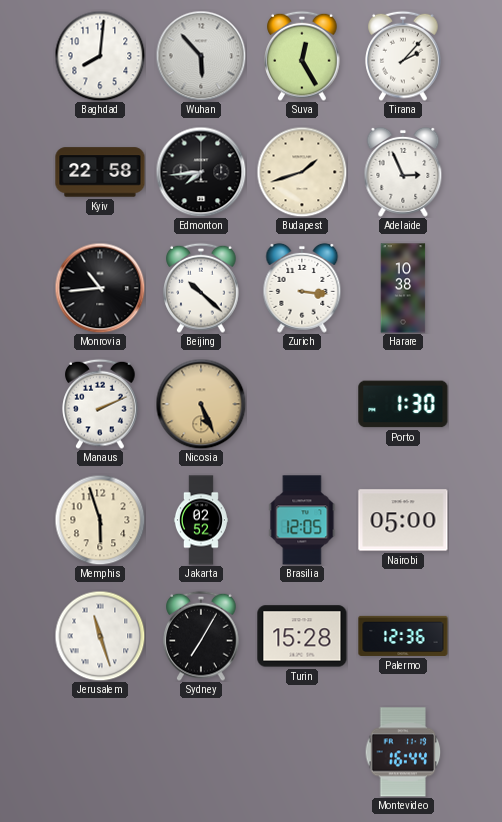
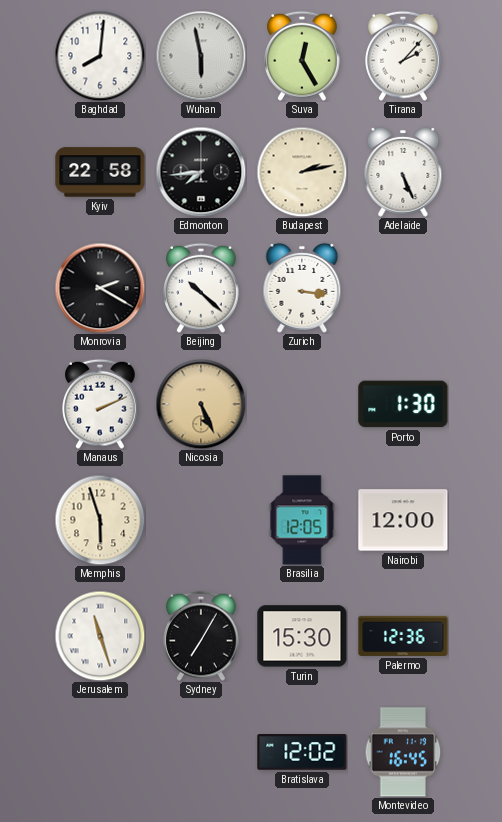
Wuhan: 5:53 -> 5:58 (201, 56)
Budapest: 1:42 -> 2:13 (302, 172)
Adelaide: 2:56 -> 5:26 (403, 172)
Monrovia: 10:44 -> 2:20 (100, 288)
Harare: 10:38 -> none (403, 288)
Jakarta: 02:52 -> none (201, 520)
Nairobi: 05:00 -> 12:00 (403, 520)
Turin: 15:28 -> 15:30 (302, 636)
Bratislava: none -> 12:02 (302, 752)
Montevideo: 16:44 -> 16:45 (403, 752)
